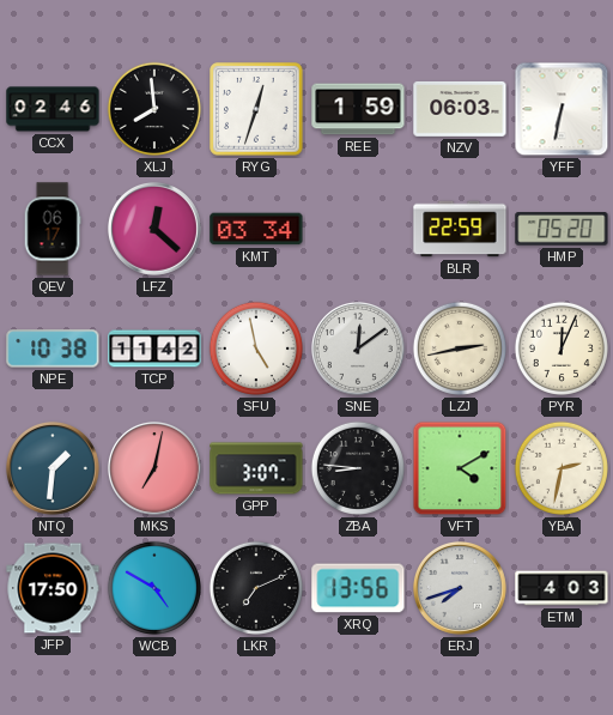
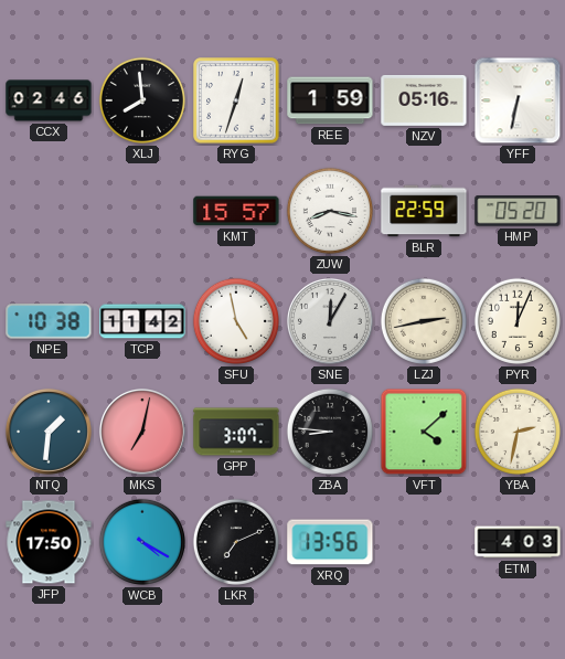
NZV: 06:03 -> 05:16 (424, 100)
QEV: 06:17 -> none (53, 229)
LFZ: 12:22 -> none (154, 229)
KMT: 03:34 -> 15:57 (236, 211)
ZUW: none -> 8:17 (330, 211)
SNE: 12:09 -> 12:05 (330, 321)
VFT: 4:10 -> 4:08 (424, 432)
WCB: 4:50 -> 4:20 (142, 542)
ERJ: 7:42 -> none (460, 588)
